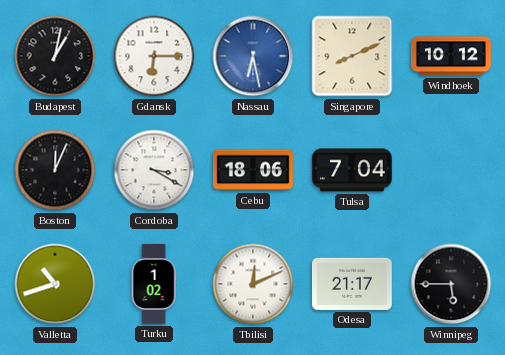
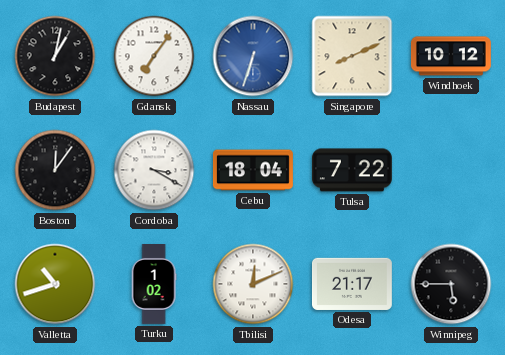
Gdansk: 6:15 -> 7:06 (154, 56)
Nassau: 6:28 -> 6:33 (253, 56)
Boston: 12:04 -> 12:06 (55, 170)
Cebu: 18:06 -> 18:04 (254, 170)
Tulsa: 7:04 -> 7:22 (352, 170)
